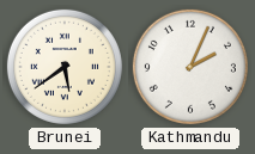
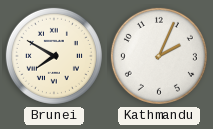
Brunei: 5:39 -> 7:50 (54, 56)
